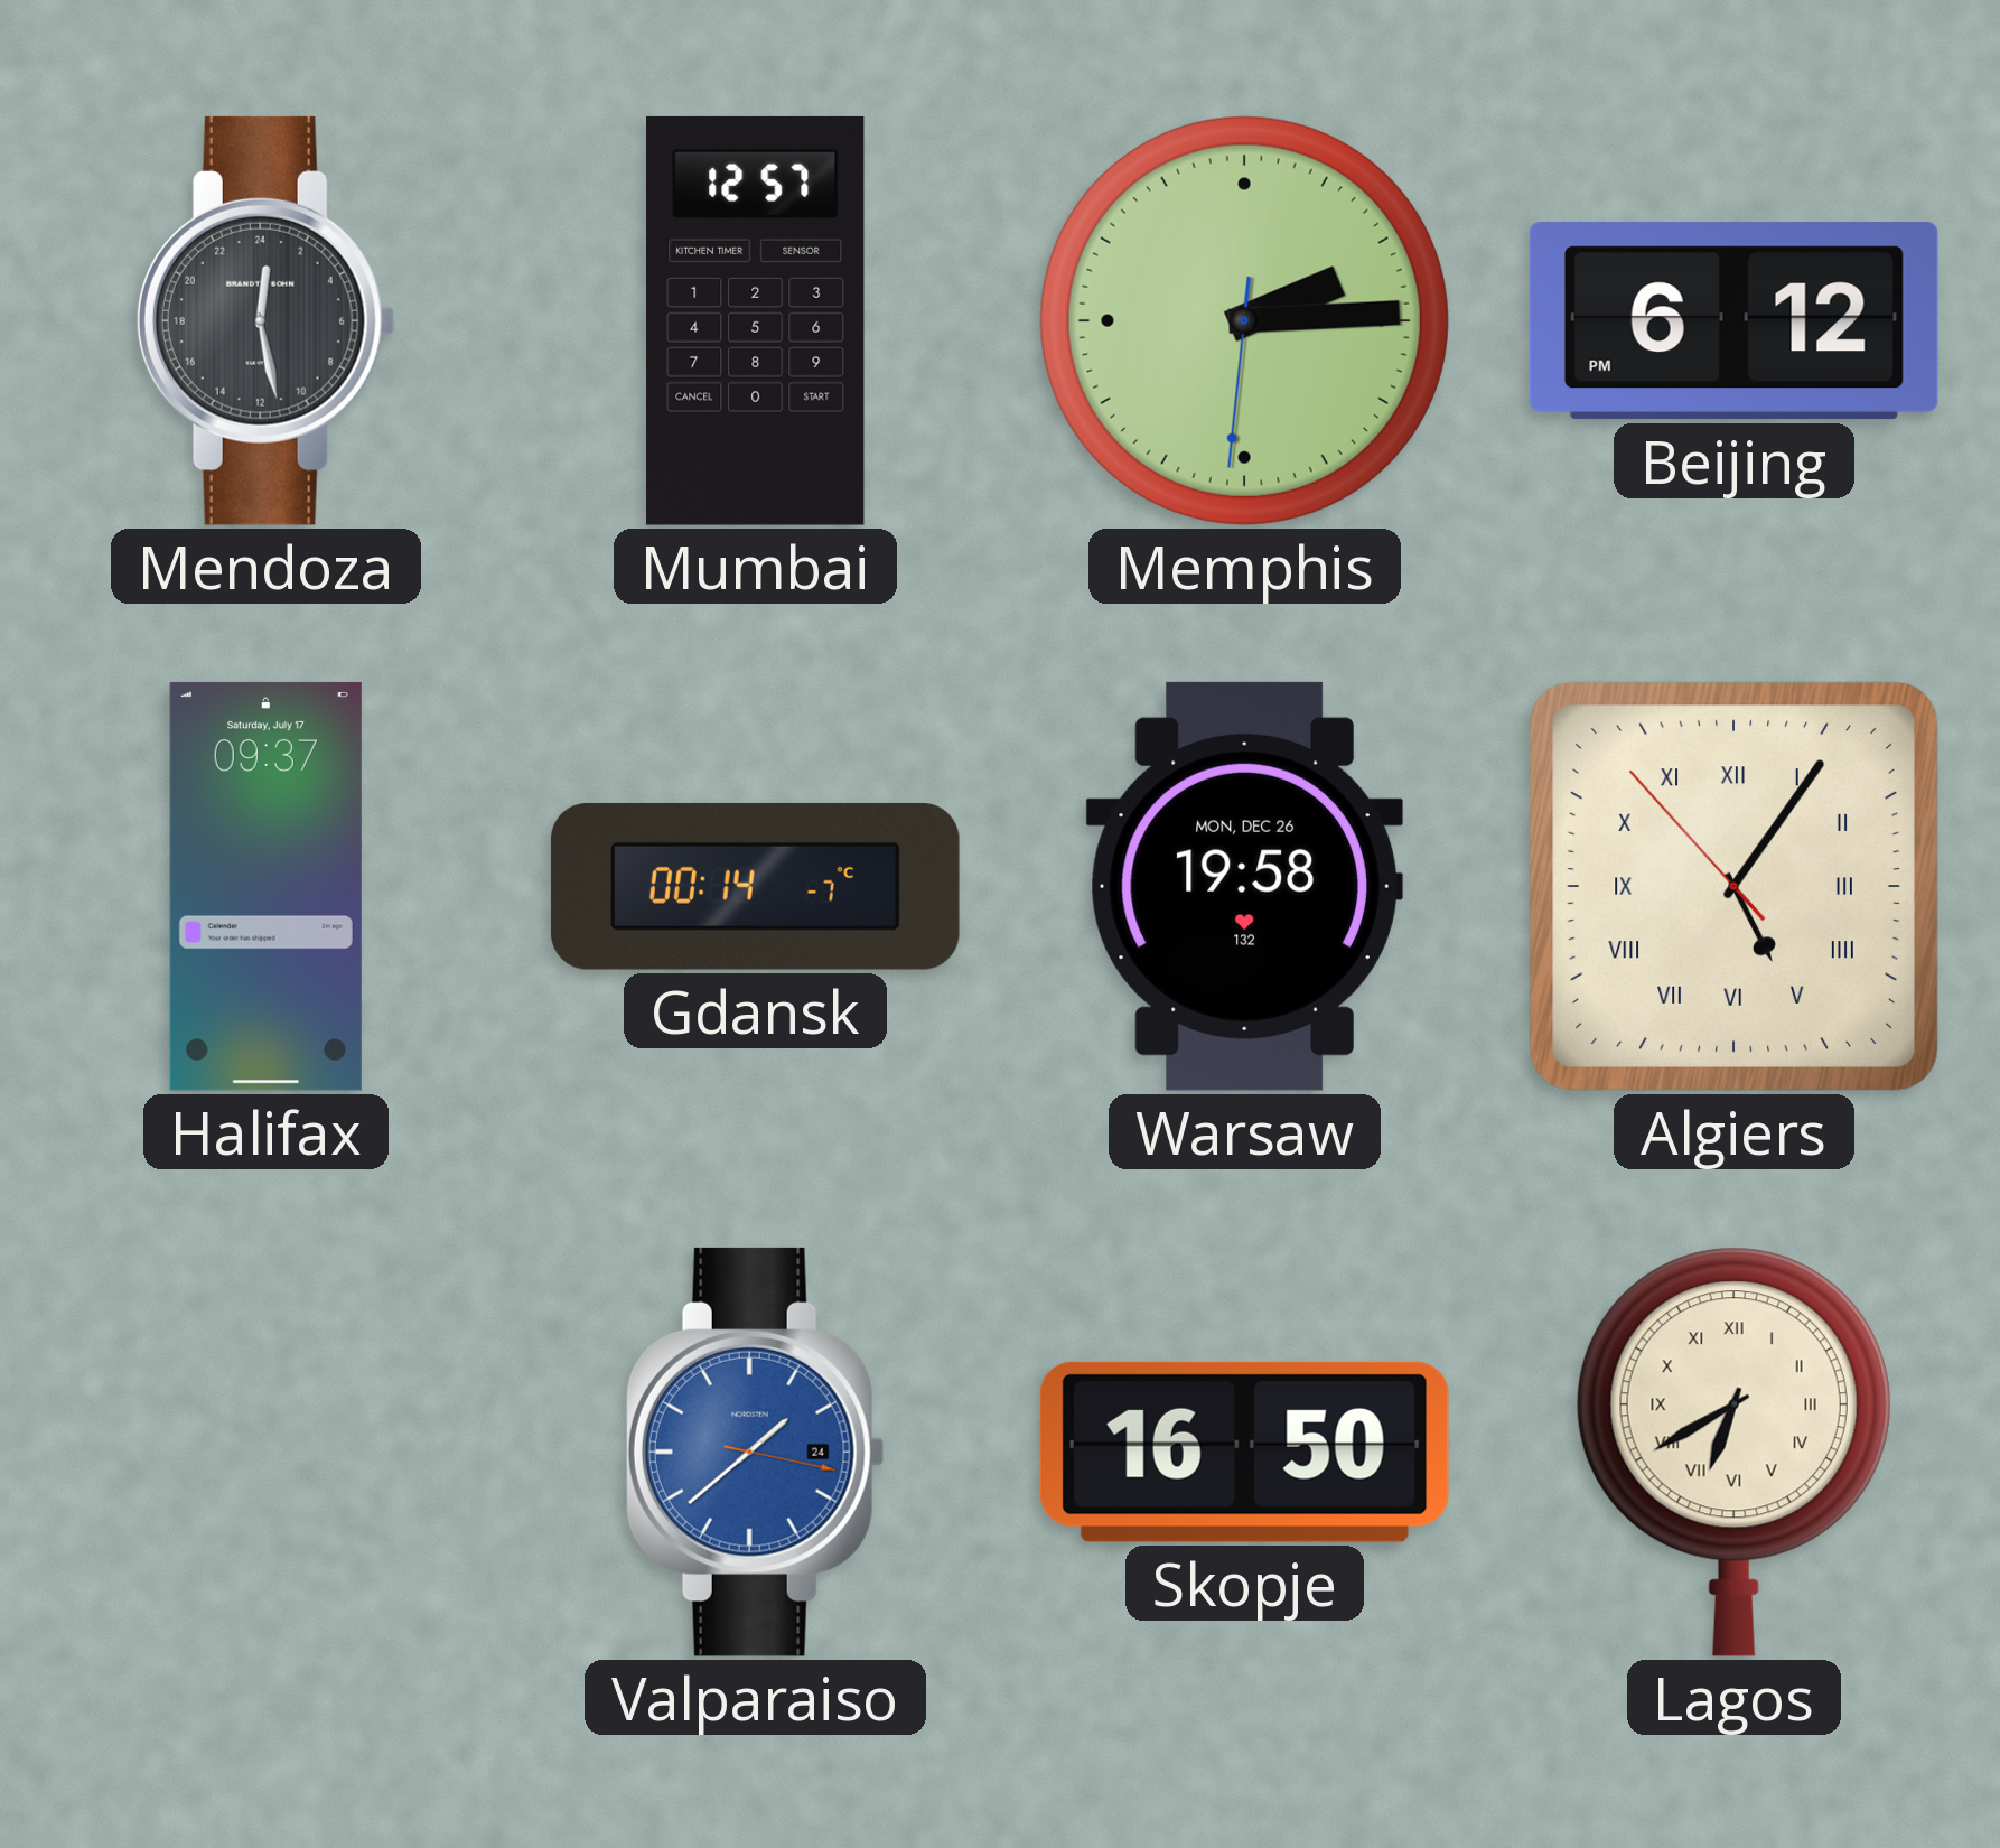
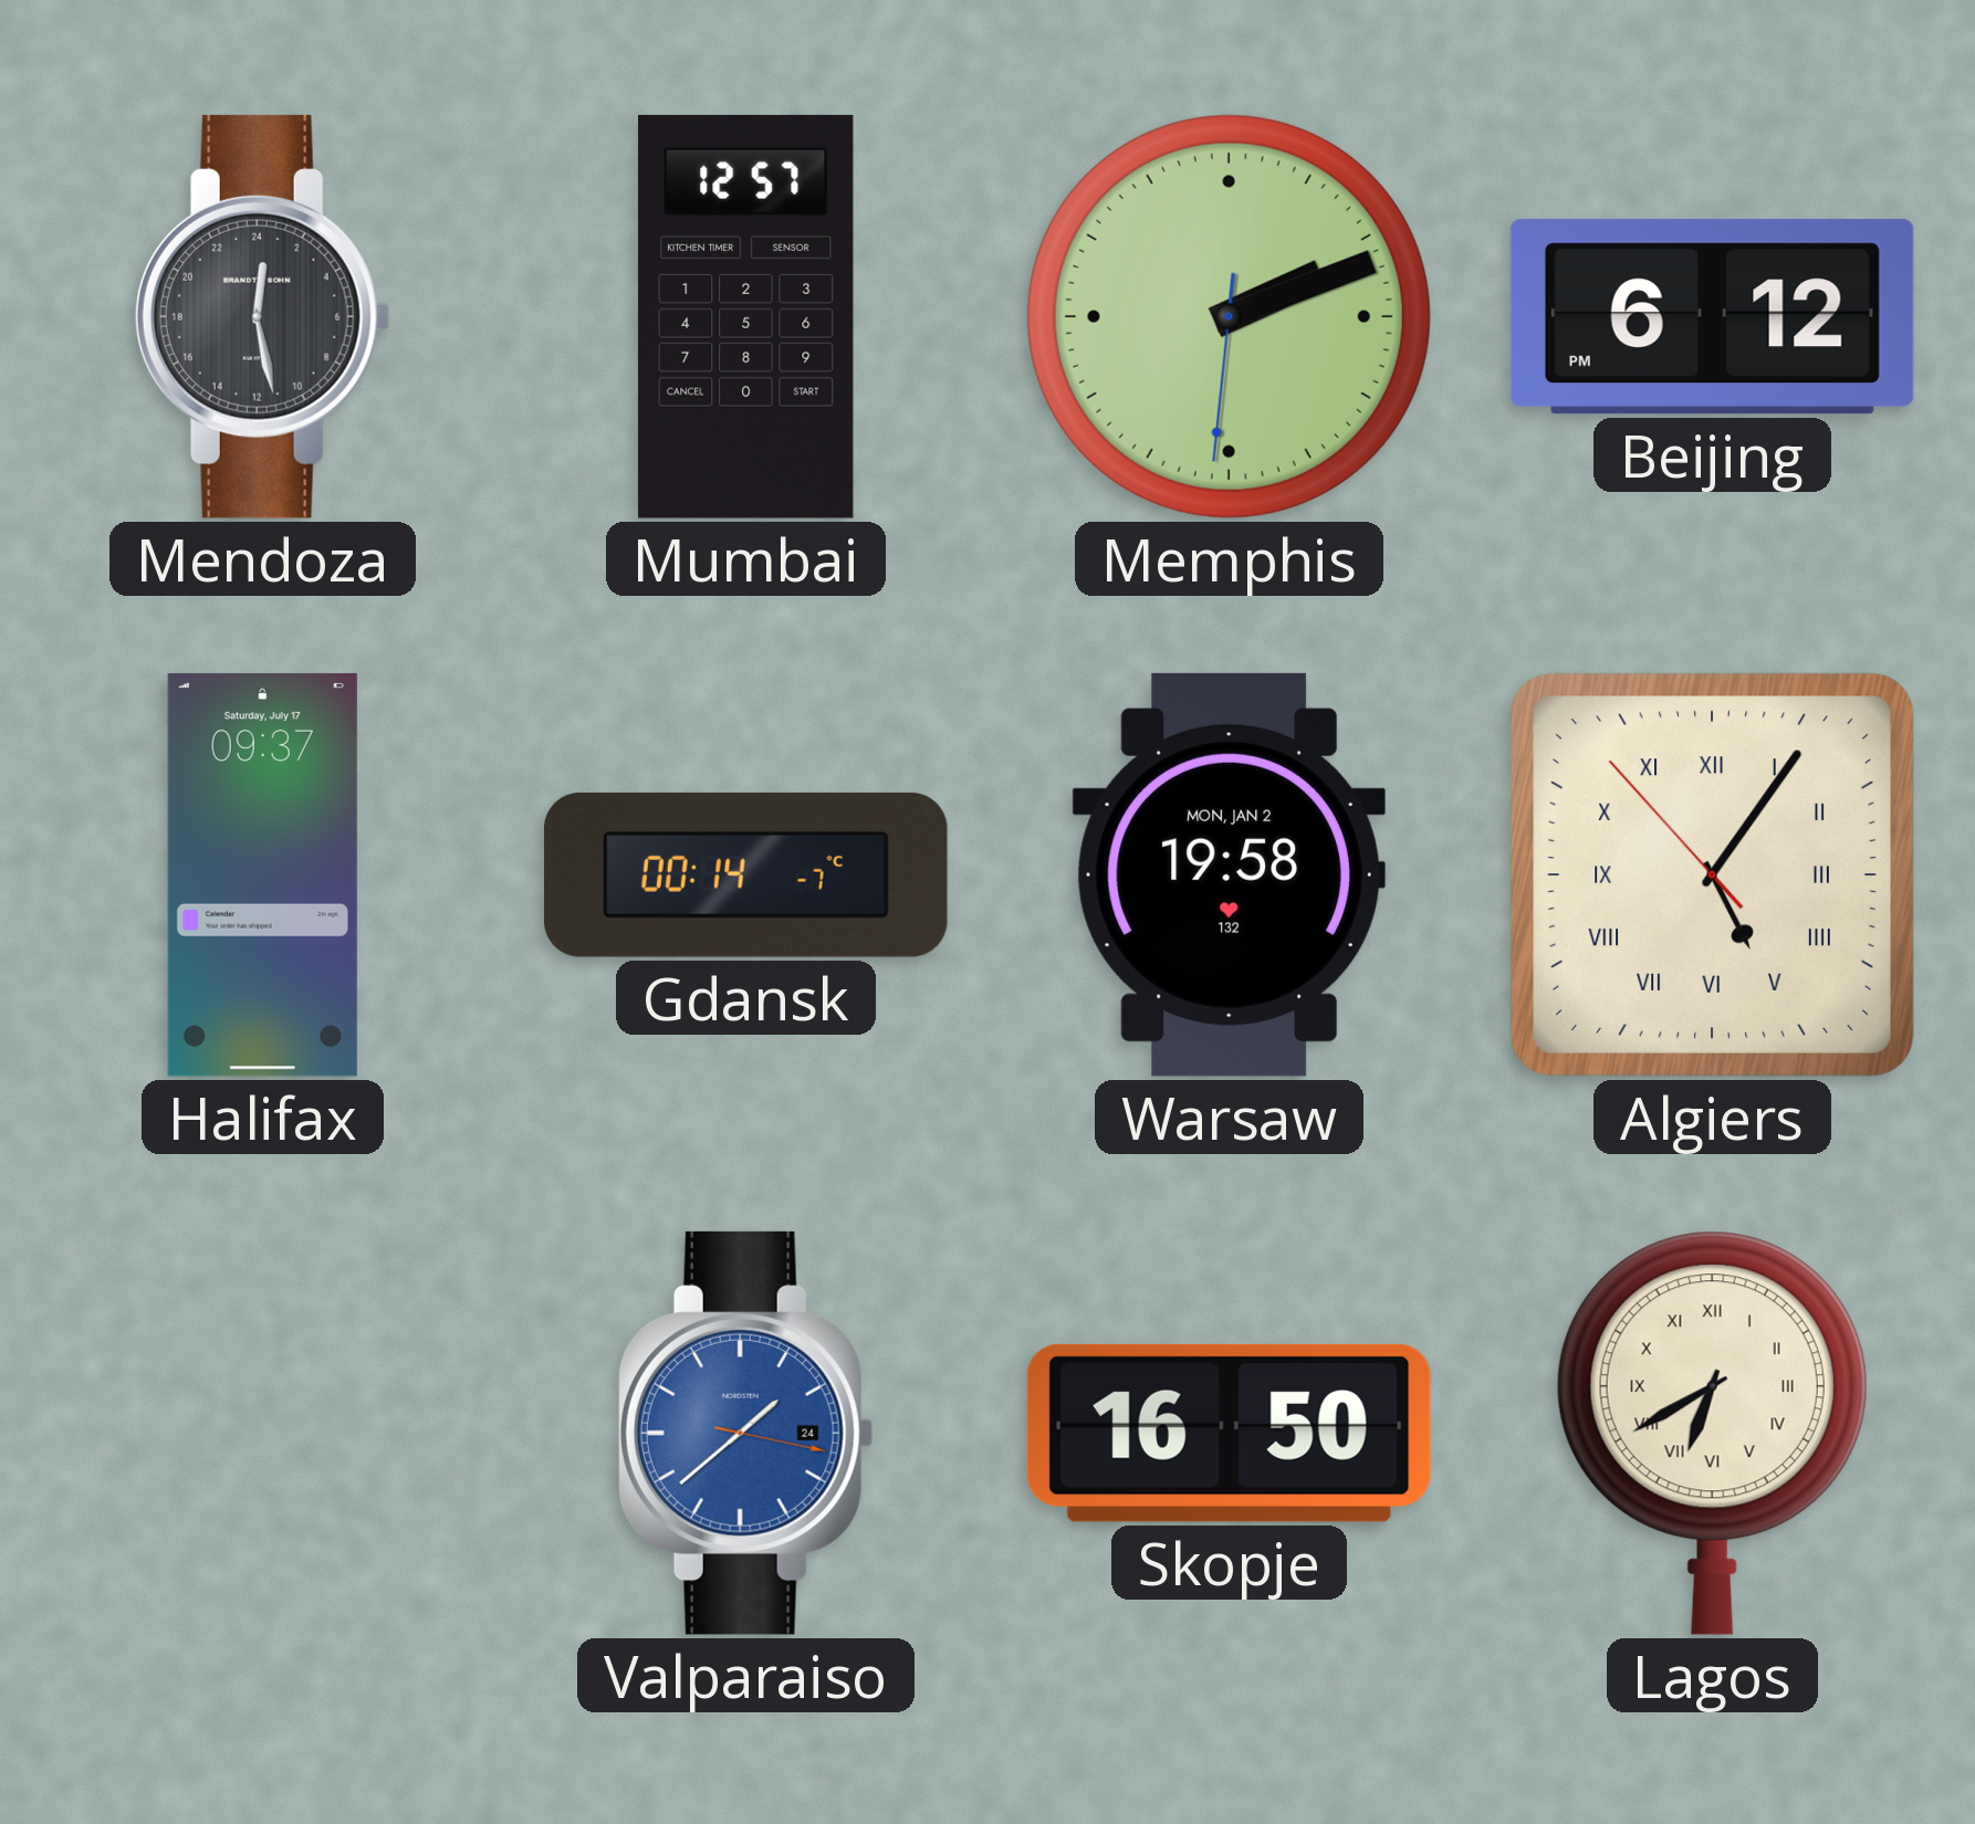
Memphis: 2:14 -> 2:11 (1229, 316)
Warsaw date: MON, DEC 26 -> MON, JAN 2 (1229, 874)
